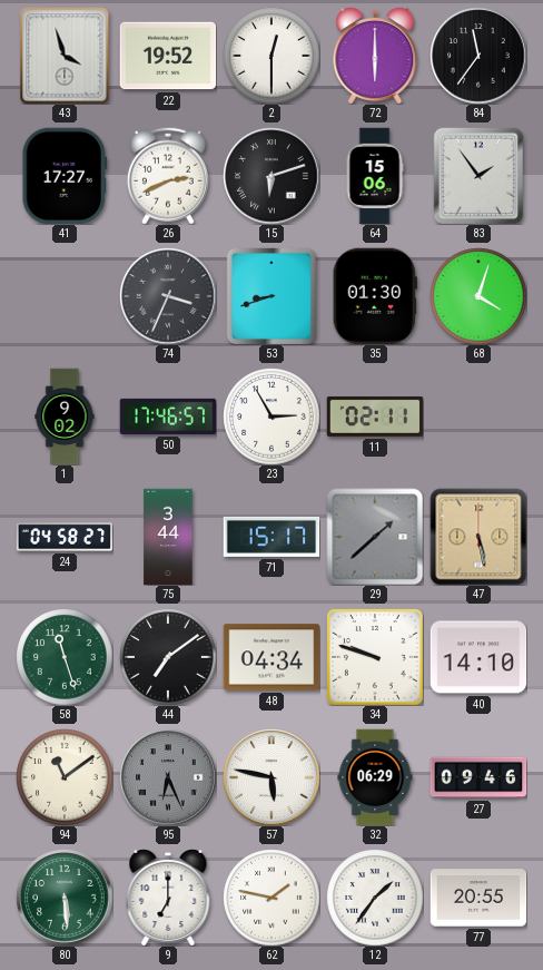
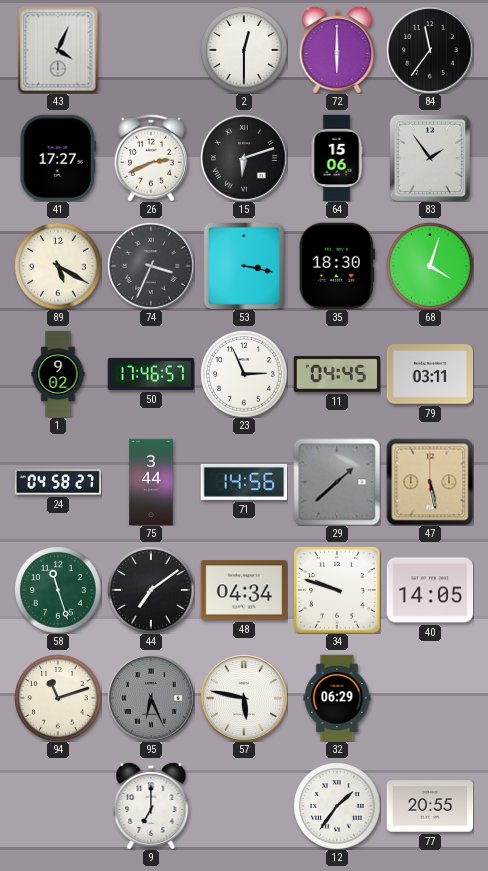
43: 3:57 -> 4:04 (58, 50)
22: 19:52 -> none (168, 56)
89: none -> 5:20 (58, 266)
53: 8:42 -> 3:17 (243, 266)
35: 01:30 -> 18:30 (337, 266)
23: 2:55 -> 2:56 (244, 374)
11: 02:11 -> 04:45 (337, 374)
79: none -> 03:11 (430, 374)
71: 15:17 -> 14:56 (244, 482)
40: 14:10 -> 14:05 (430, 590)
94: 11:09 -> 11:12 (58, 698)
27: 09:46 -> none (478, 777)
80: 5:29 -> none (65, 898)
62: 1:47 -> none (271, 898)
